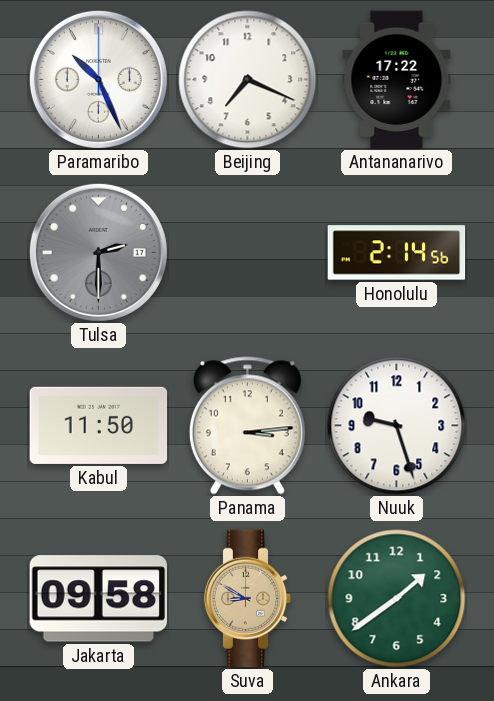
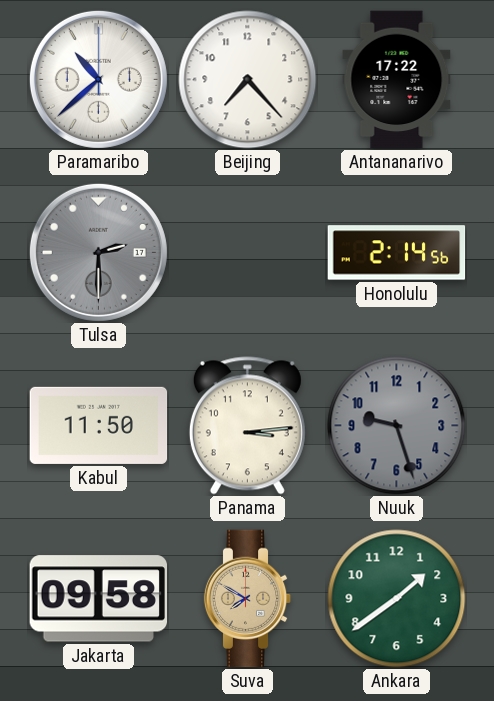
Paramaribo: 10:26 -> 10:38 (98, 79)
Beijing: 7:19 -> 7:23 (248, 80)
Nuuk dial: white -> grey (397, 426)
Suva: 8:50 -> 7:50 (248, 599)
